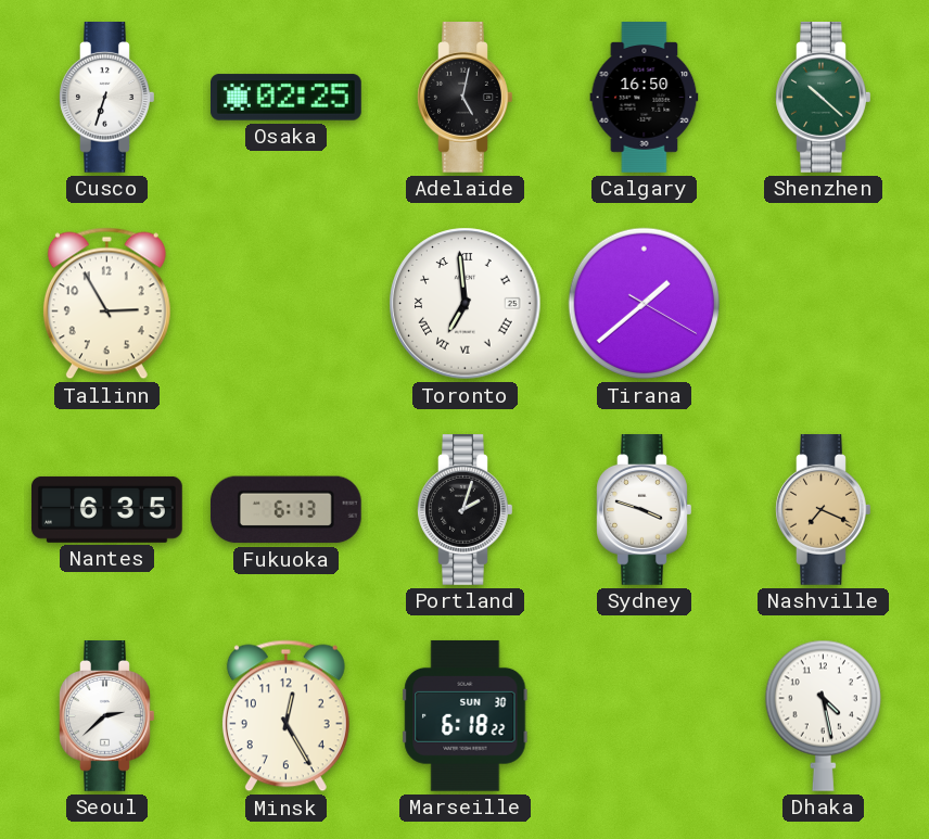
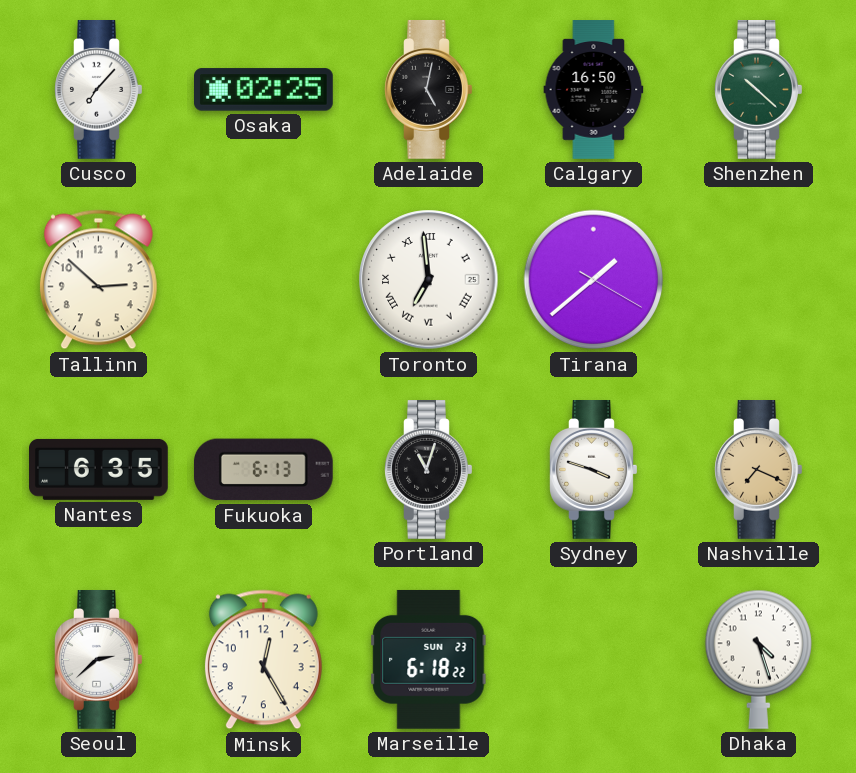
Cusco: 6:33 -> 7:07 (99, 90)
Tallinn: 2:55 -> 2:52 (98, 280)
Portland: 2:03 -> 11:03 (429, 470)
Marseille date: SUN 30 -> SUN 23 (429, 659)
Dhaka: 4:28 -> 4:27 (758, 659)
